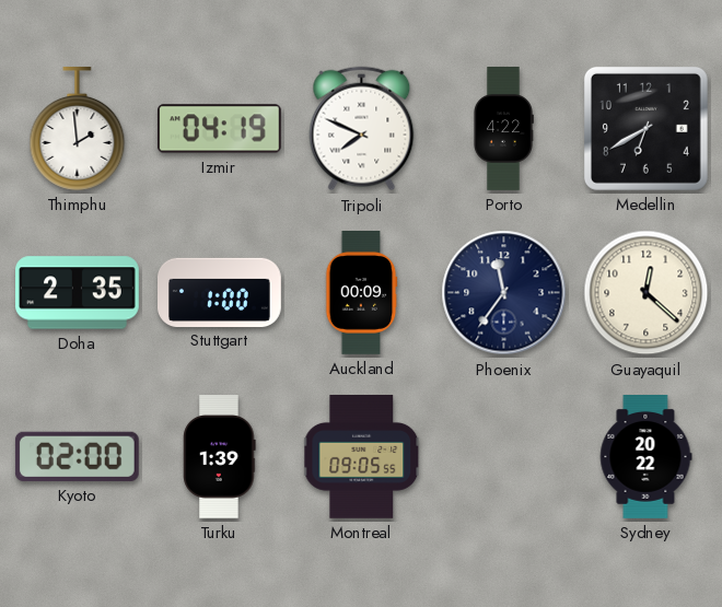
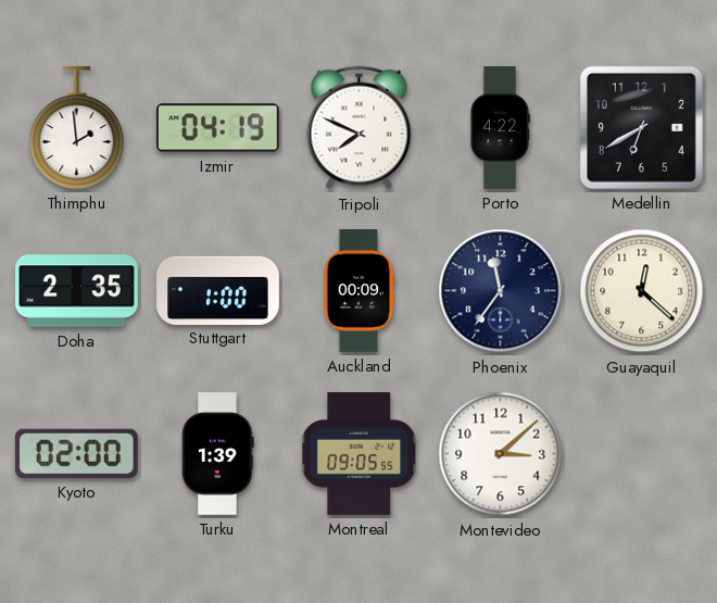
Montevideo: none -> 3:08 (501, 454)
Sydney: 20:22 -> none (645, 457)
